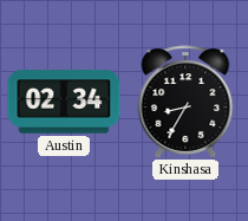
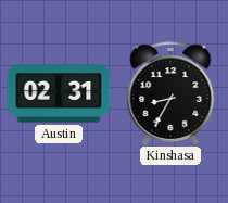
Austin: 02:34 -> 02:31 (59, 93)
